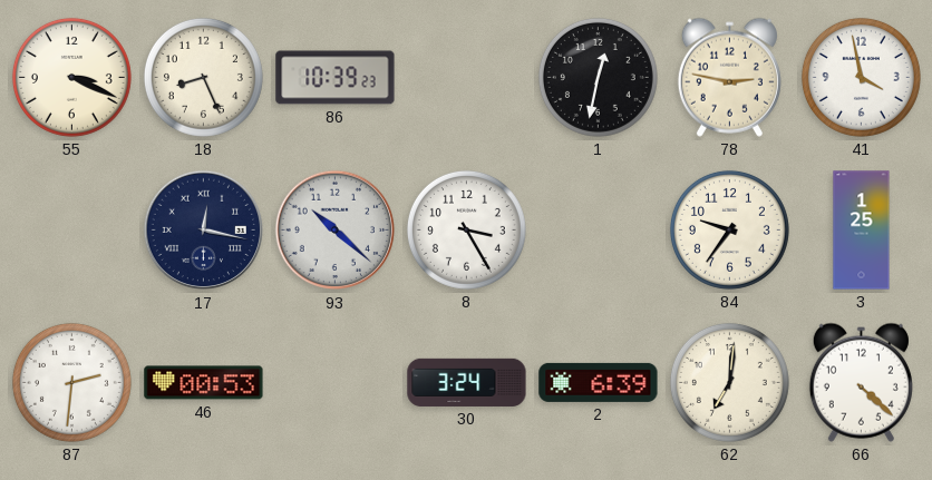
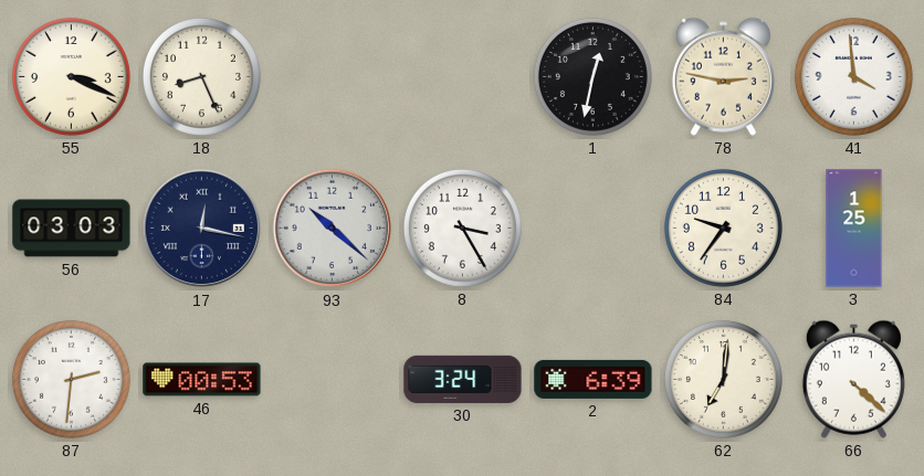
86: 10:39 -> none (336, 78)
41: 3:58 -> 3:59 (853, 76)
56: none -> 03:03 (72, 229)
